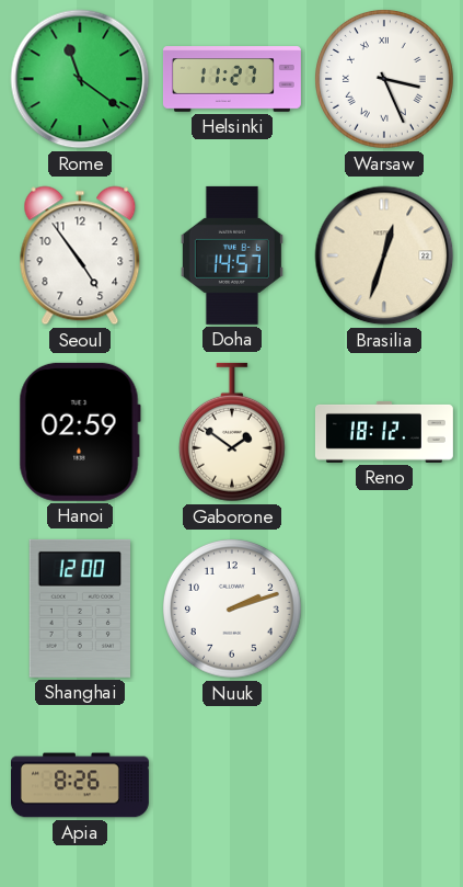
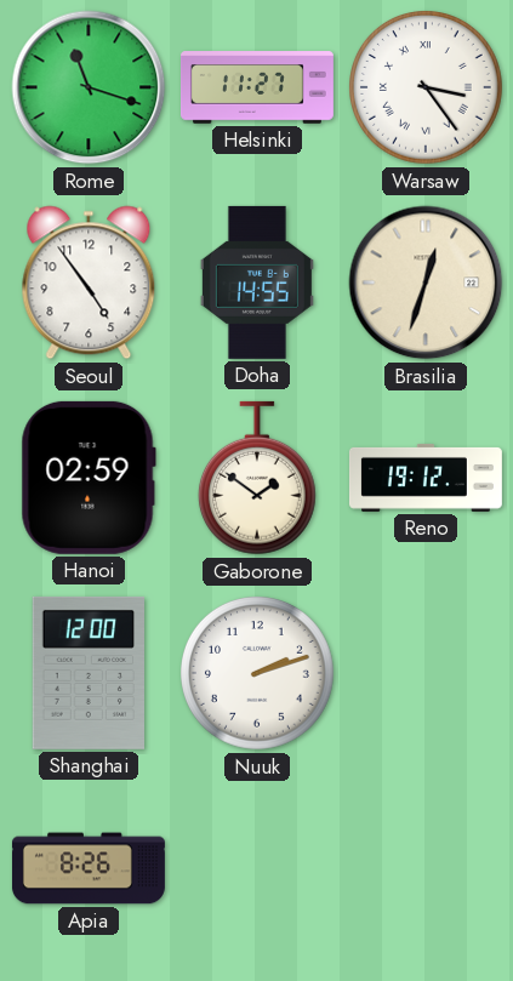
Rome: 11:21 -> 11:18 (89, 87)
Warsaw: 3:26 -> 3:24 (427, 89)
Doha: 14:57 -> 14:55 (257, 283)
Reno: 18:12 -> 19:12 (426, 478)
